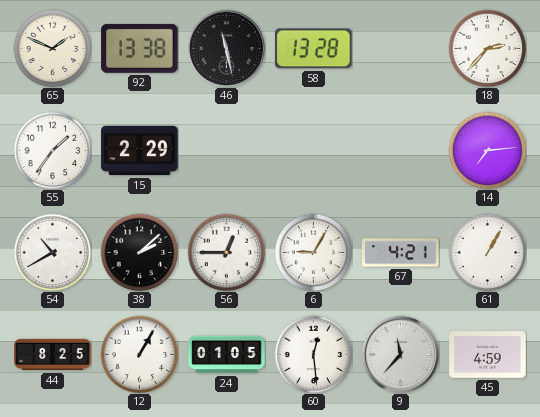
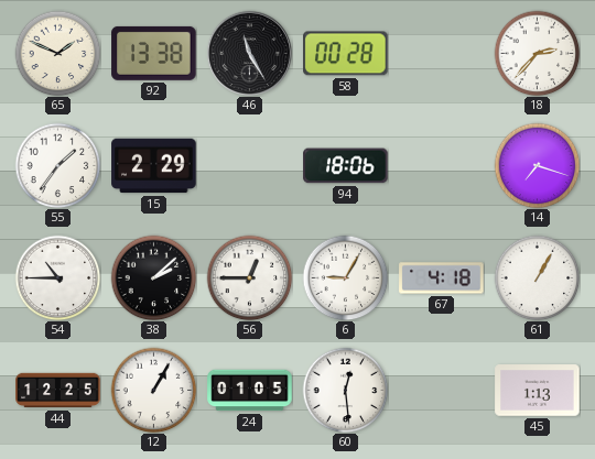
46: 11:28 -> 11:25 (249, 53)
58: 13:28 -> 00:28 (346, 54)
94: none -> 18:06 (346, 166)
14: 7:14 -> 7:18 (537, 165)
54: 10:40 -> 10:45 (57, 277)
67: 4:21 -> 4:18 (442, 278)
44: 8:25 -> 12:25 (58, 391)
9: 11:37 -> none (400, 354)
45: 4:59 -> 1:13 (538, 391)
